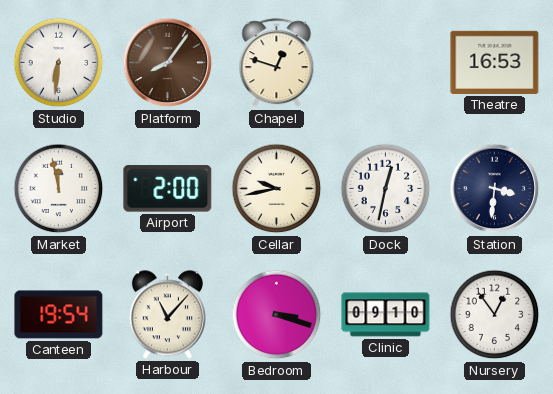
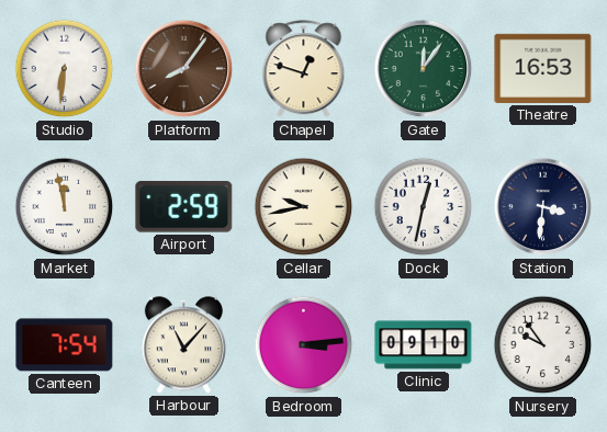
Gate: none -> 12:06 (424, 69)
Airport: 2:00 -> 2:59 (184, 207)
Canteen: 19:54 -> 7:54 (65, 345)
Bedroom: 3:18 -> 3:14 (304, 345)
Nursery: 12:54 -> 9:54 (543, 345)
